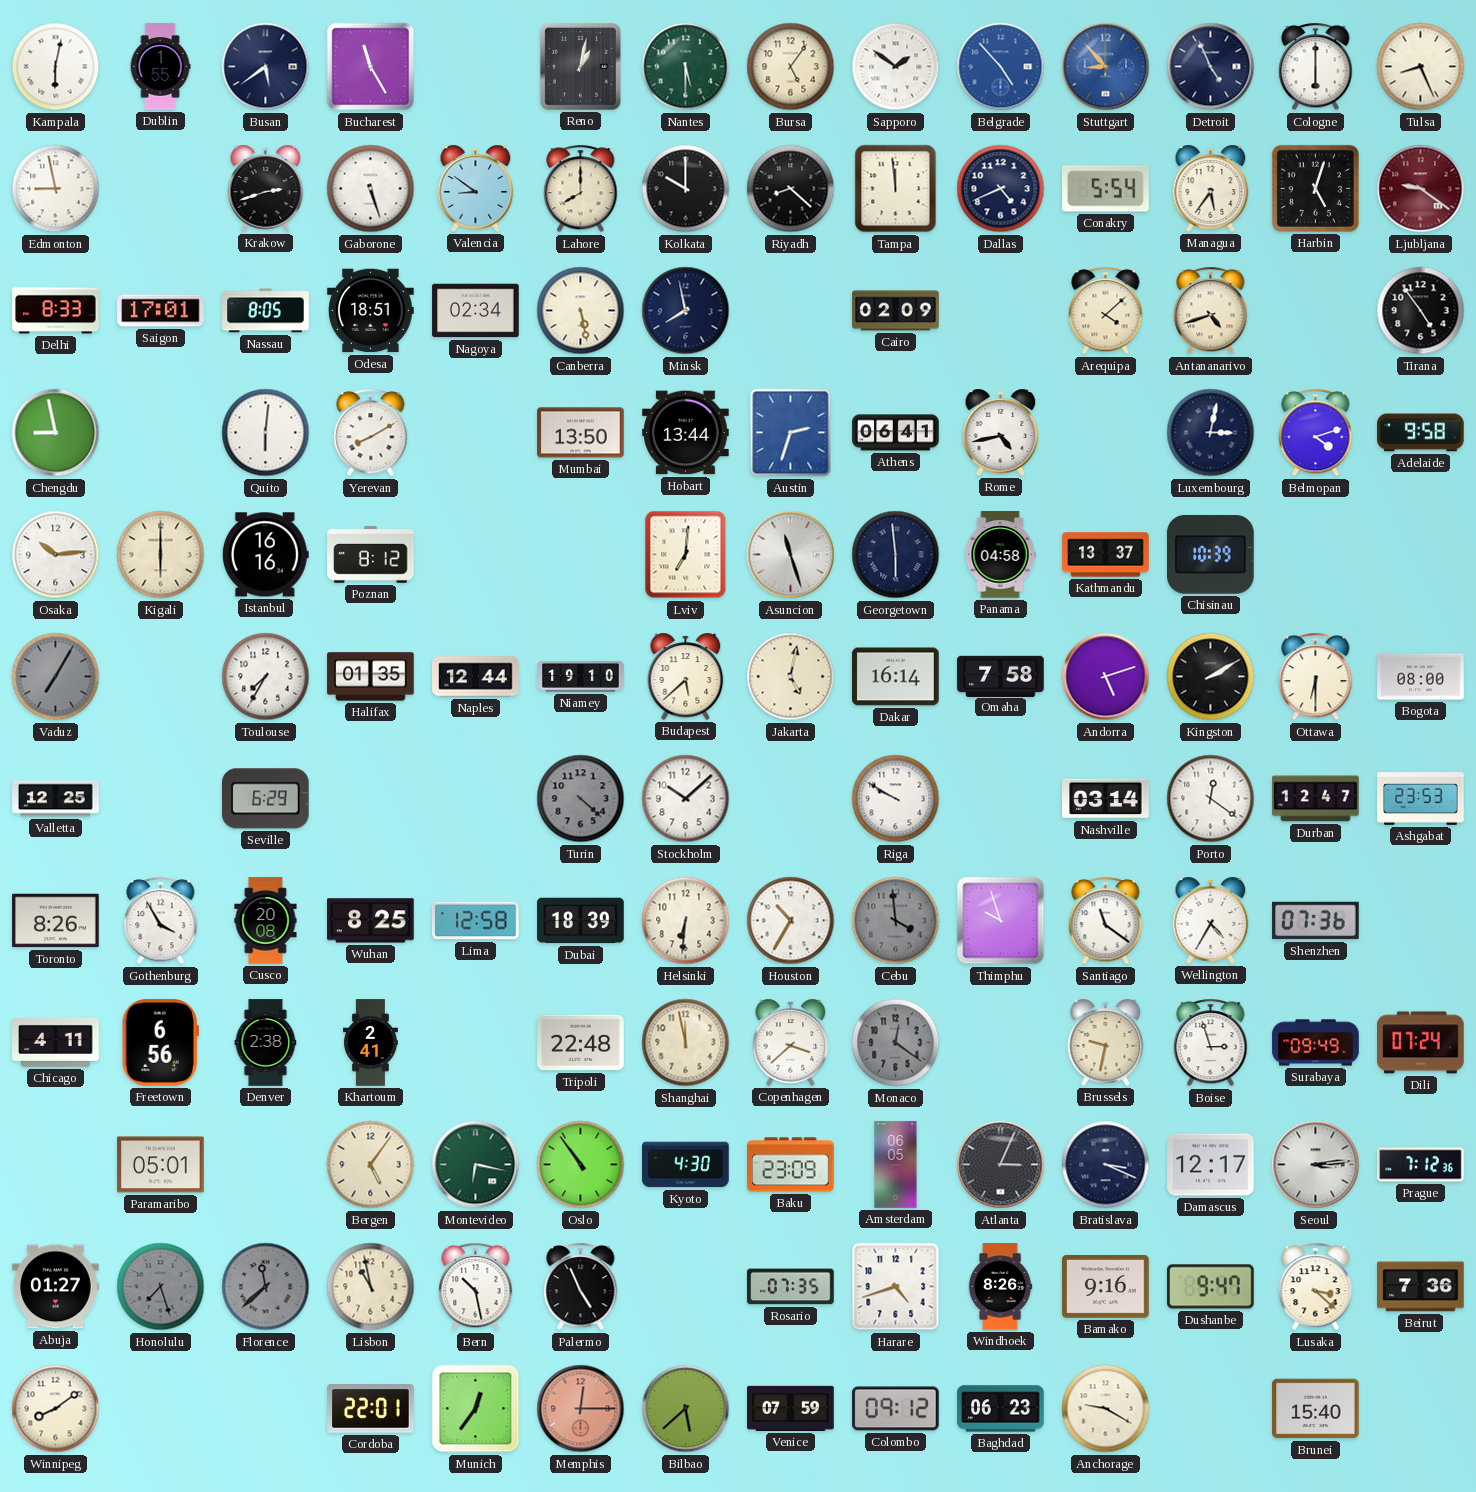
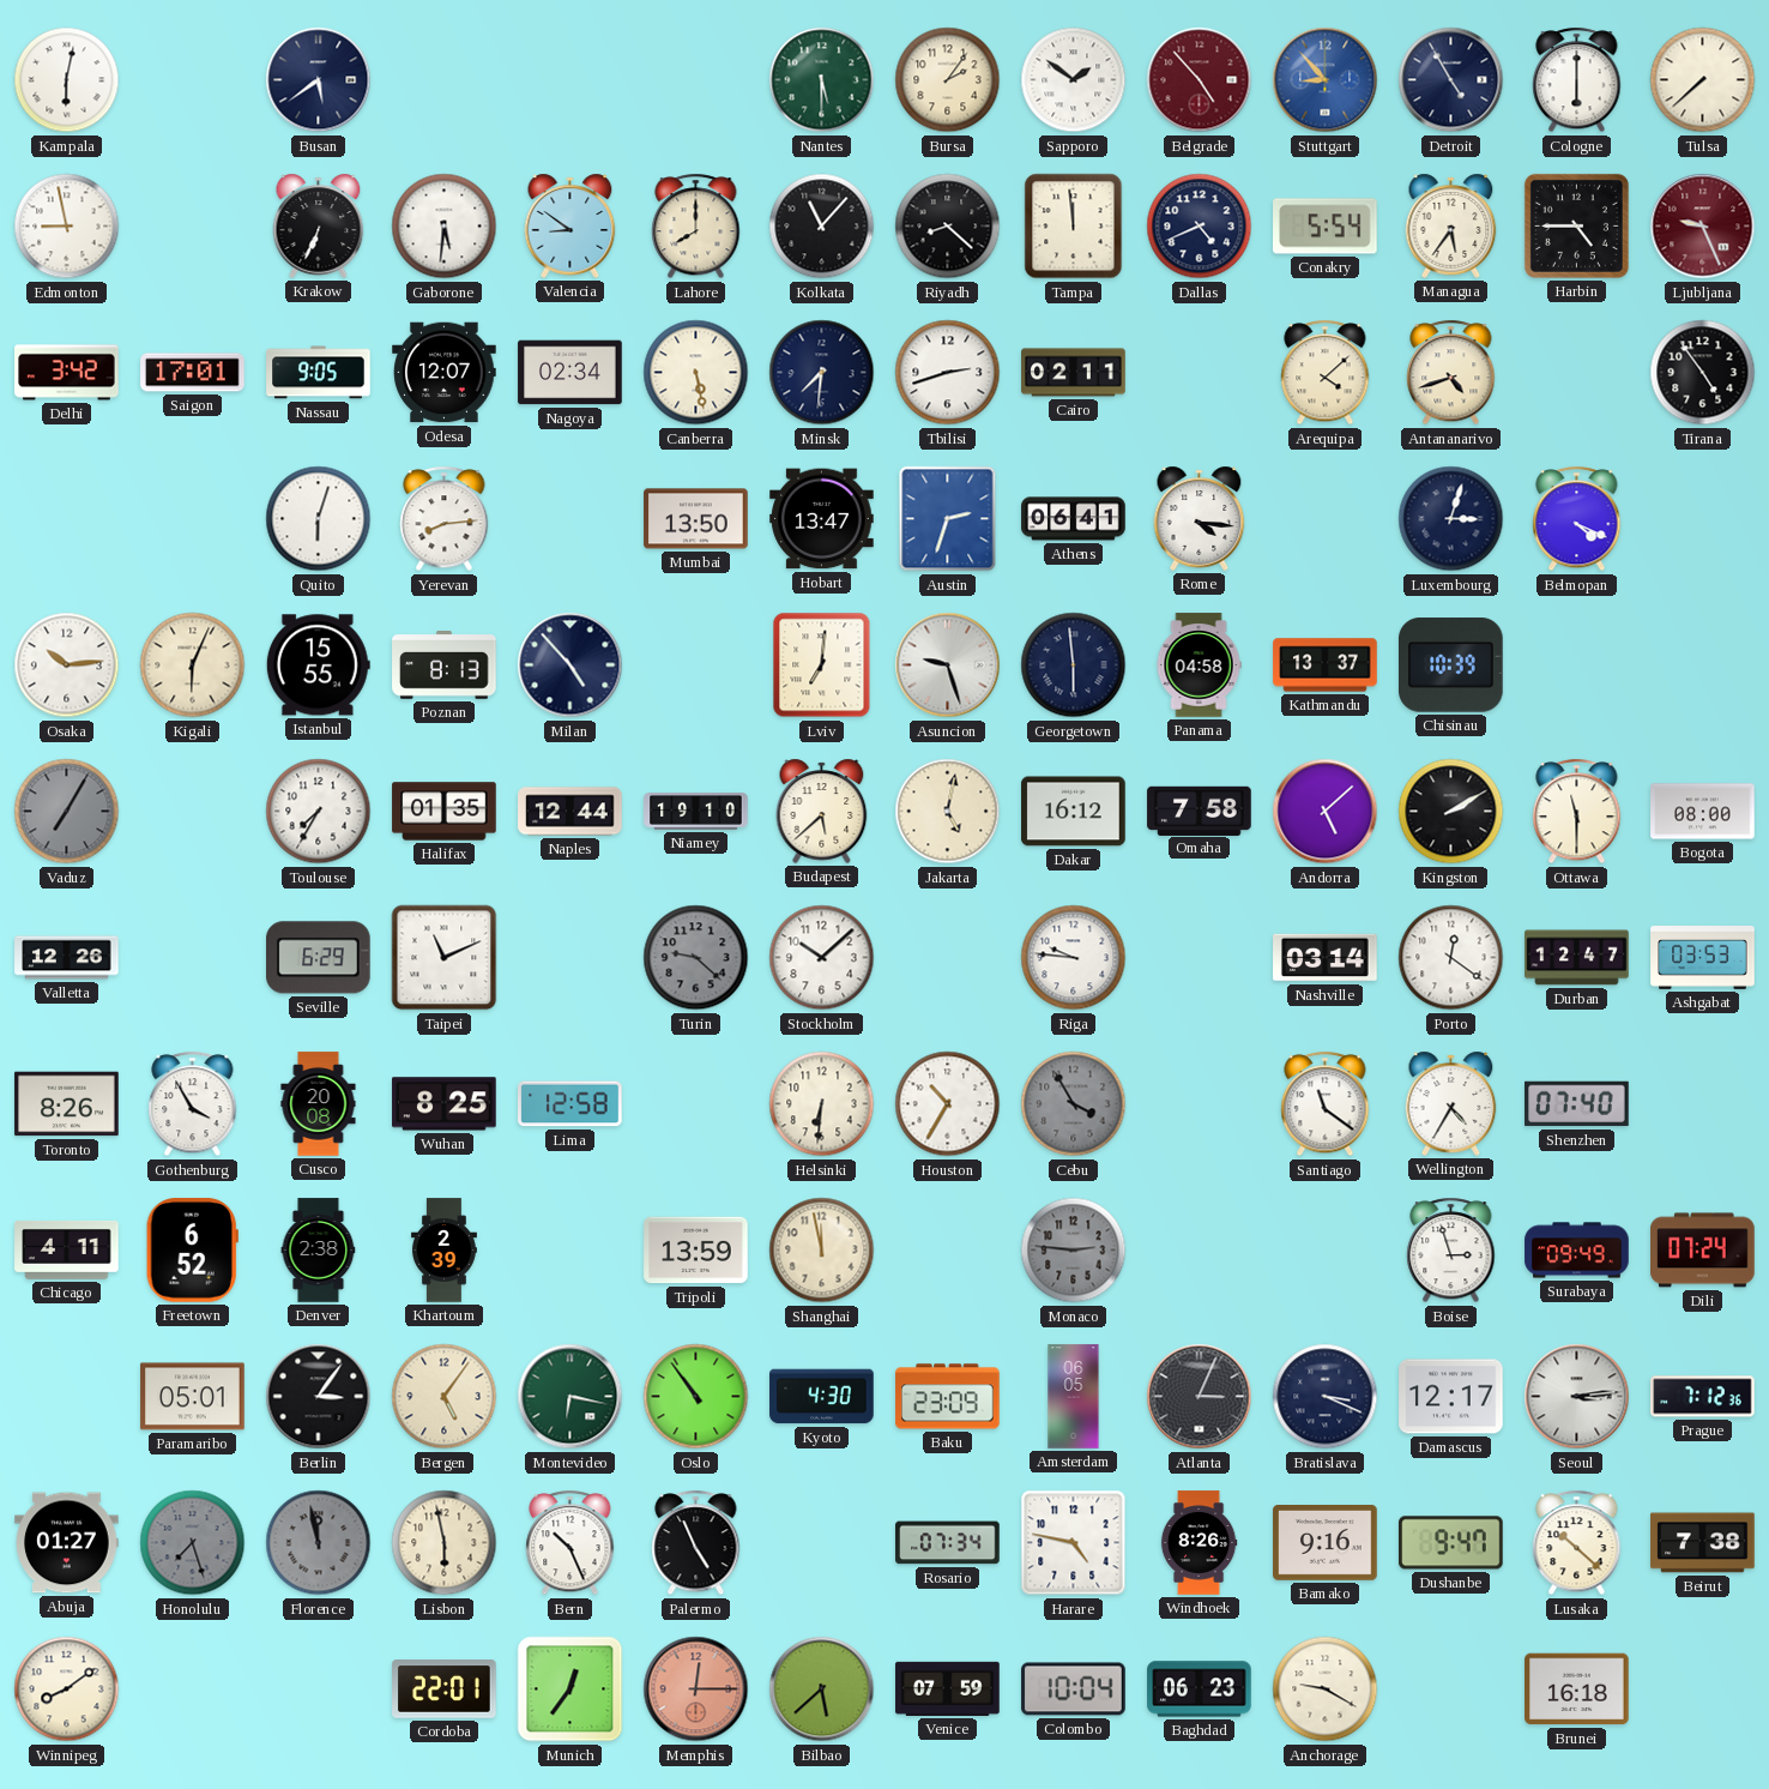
Dublin: 1:55 -> none (160, 67)
Bucharest: 11:25 -> none (371, 67)
Reno: 1:02 -> none (580, 66)
Bursa: 5:06 -> 2:06 (948, 80)
Belgrade dial: blue -> burgundy (1200, 80)
Detroit: 4:56 -> 4:55 (1451, 80)
Tulsa: 8:26 -> 7:38 (1703, 80)
Krakow: 2:42 -> 6:34 (319, 225)
Gaborone: 5:27 -> 5:31 (445, 227)
Kolkata: 10:00 -> 11:07 (822, 227)
Harbin: 5:03 -> 4:45 (1576, 225)
Ljubljana: 9:21 -> 9:26 (1703, 227)
Delhi: 8:33 -> 3:42 (67, 373)
Nassau: 8:05 -> 9:05 (319, 373)
Odesa: 18:51 -> 12:07 (445, 373)
Minsk: 7:58 -> 7:31 (822, 373)
Tbilisi: none -> 2:42 (948, 373)
Cairo: 02:09 -> 02:11 (1074, 373)
Chengdu: 8:58 -> none (56, 433)
Quito: 6:01 -> 6:03 (319, 519)
Yerevan: 8:10 -> 8:14 (445, 519)
Hobart: 13:44 -> 13:47 (822, 519)
Rome: 4:43 -> 4:16 (1200, 518)
Luxembourg: 3:02 -> 3:03 (1451, 519)
Belmopan: 4:12 -> 4:19 (1577, 519)
Adelaide: 9:58 -> none (1421, 433)
Kigali: 6:00 -> 6:04 (193, 665)
Istanbul: 16:16 -> 15:55 (318, 665)
Poznan: 8:12 -> 8:13 (445, 665)
Milan: none -> 4:53 (570, 665)
Asuncion: 11:27 -> 9:27 (948, 665)
Dakar: 16:14 -> 16:12 (1074, 812)
Andorra: 5:12 -> 5:08 (1326, 812)
Ottawa: 6:30 -> 11:30 (1577, 812)
Valletta: 12:25 -> 12:26 (67, 958)
Taipei: none -> 11:11 (445, 958)
Turin: 4:22 -> 9:22 (696, 958)
Riga: 9:50 -> 9:46 (1074, 958)
Ashgabat: 23:53 -> 03:53 (1703, 958)
Dubai: 18:39 -> none (581, 921)
Cebu: 3:59 -> 3:55 (1074, 1104)
Thimphu: 9:57 -> none (1001, 921)
Shenzhen: 07:36 -> 07:40 (1577, 1104)
Freetown: 6:56 -> 6:52 (192, 1251)
Khartoum: 2:41 -> 2:39 (443, 1251)
Tripoli: 22:48 -> 13:59 (696, 1251)
Copenhagen: 3:38 -> none (791, 1042)
Monaco: 12:21 -> 2:46 (1074, 1251)
Brussels: 9:32 -> none (1106, 1042)
Berlin: none -> 3:06 (319, 1397)
Florence: 11:38 -> 11:58 (319, 1543)
Lisbon: 10:58 -> 5:58 (445, 1543)
Bern: 10:28 -> 10:26 (570, 1543)
Rosario: 07:35 -> 07:34 (948, 1543)
Harare: 4:42 -> 4:47 (1074, 1543)
Lusaka: 3:22 -> 10:22 (1577, 1543)
Beirut: 7:36 -> 7:38 (1703, 1543)
Colombo: 09:12 -> 10:04 (1074, 1689)
Brunei: 15:40 -> 16:18 (1577, 1689)
